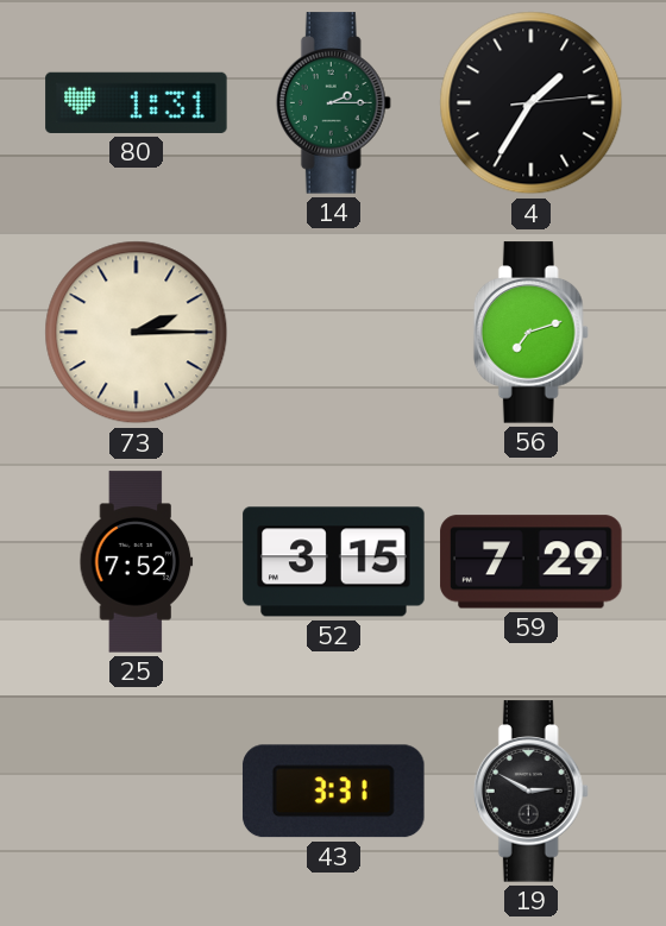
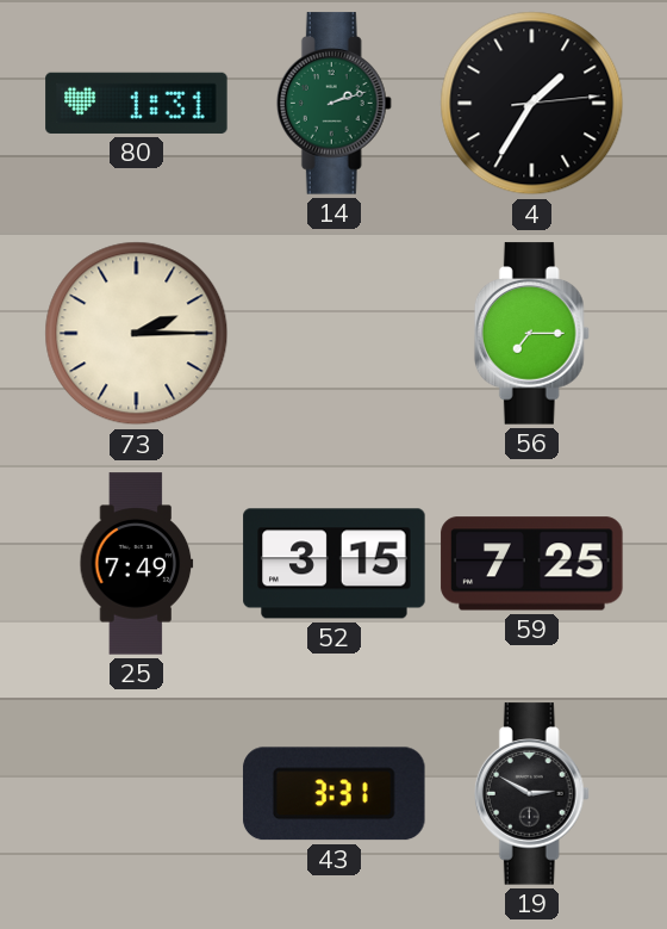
14: 2:15 -> 2:12 (333, 104)
56: 7:12 -> 7:15 (531, 334)
25: 7:52 -> 7:49 (137, 564)
59: 7:29 -> 7:25 (532, 564)
